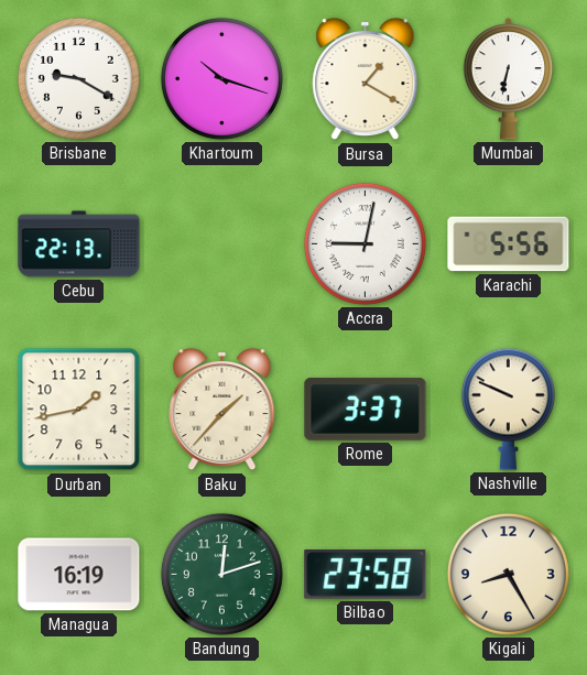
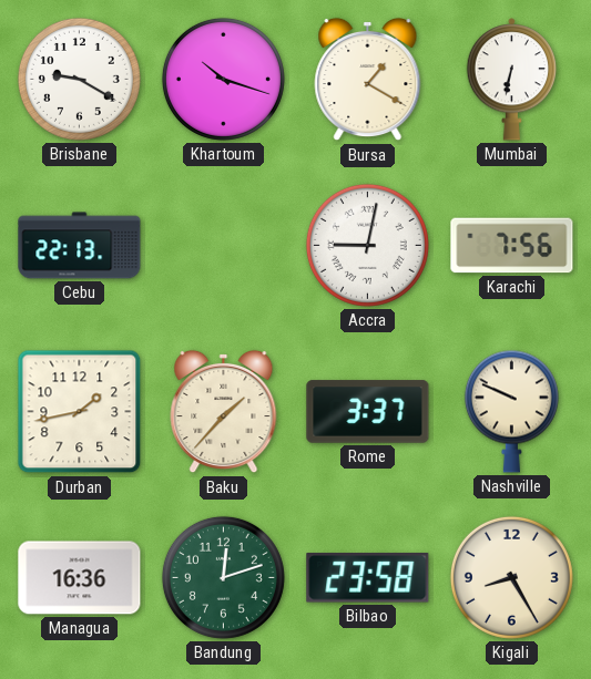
Karachi: 5:56 -> 7:56 (512, 246)
Managua: 16:19 -> 16:36 (80, 578)
